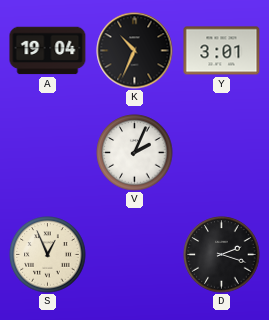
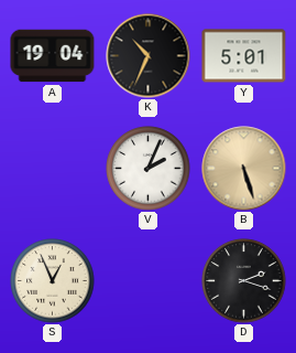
Y: 3:01 -> 5:01 (244, 56)
B: none -> 5:27 (244, 169)
